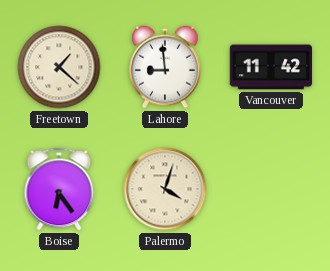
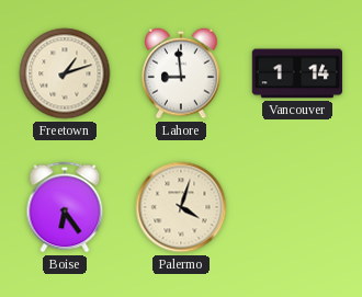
Freetown: 1:22 -> 1:12 (65, 73)
Vancouver: 11:42 -> 1:14 (297, 73)
